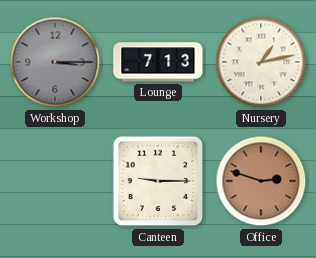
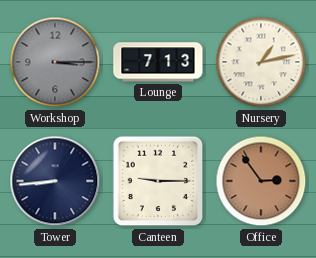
Tower: none -> 8:44 (55, 181)
Office: 2:48 -> 2:54 (261, 181)
